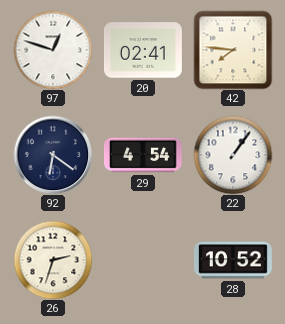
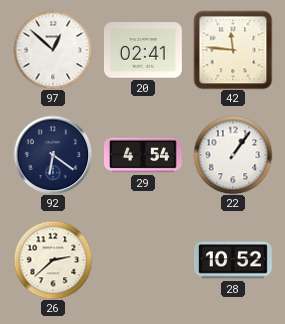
97: 12:48 -> 12:52 (53, 50)
42: 7:46 -> 11:46 (233, 50)
26: 2:33 -> 2:38 (53, 260)
